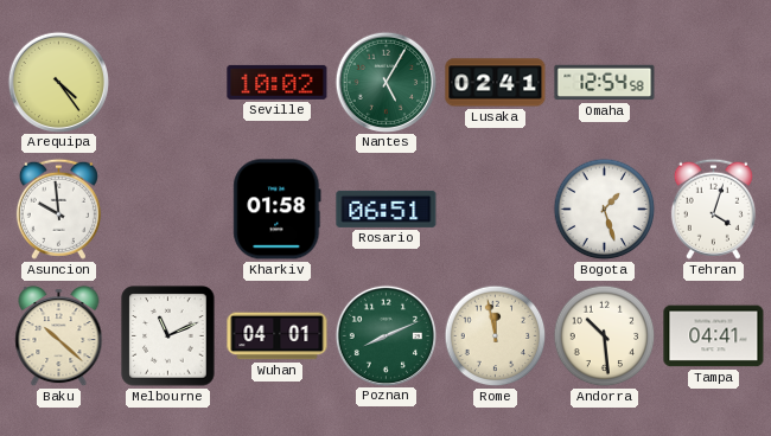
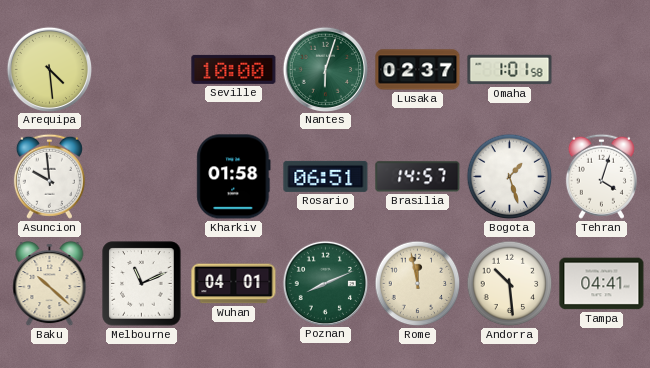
Arequipa: 4:24 -> 4:29 (49, 69)
Seville: 10:02 -> 10:00 (234, 69)
Nantes: 5:05 -> 6:03 (325, 69)
Lusaka: 02:41 -> 02:37 (418, 70)
Omaha: 12:54 -> 1:01 (510, 70)
Brasilia: none -> 14:57 (418, 177)
